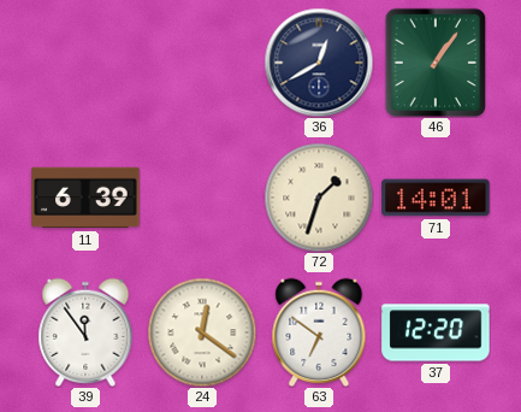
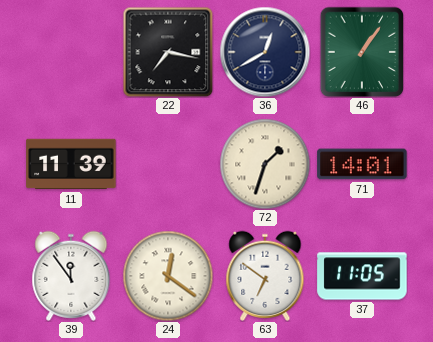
22: none -> 7:17 (168, 52)
11: 6:39 -> 11:39 (71, 164)
37: 12:20 -> 11:05 (362, 276)
